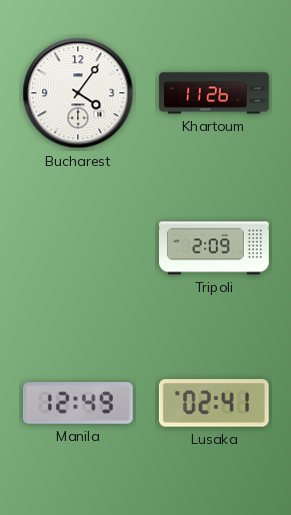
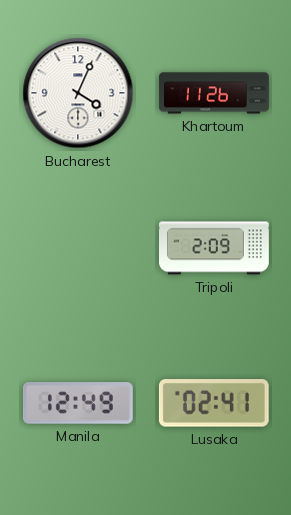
Bucharest: 4:06 -> 4:04 (78, 93)
